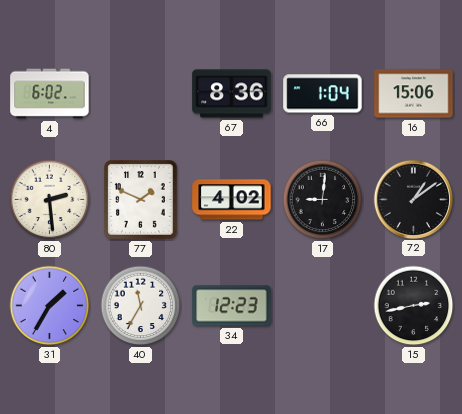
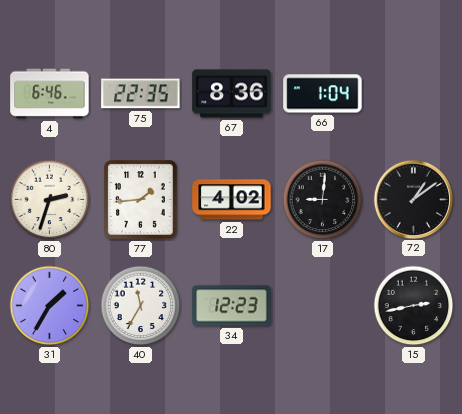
4: 6:02 -> 6:46 (50, 94)
75: none -> 22:35 (141, 94)
16: 15:06 -> none (414, 94)
80: 2:29 -> 2:33 (50, 200)
77: 1:49 -> 1:44 (141, 200)
